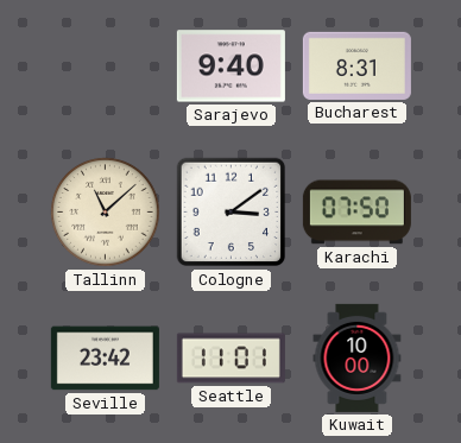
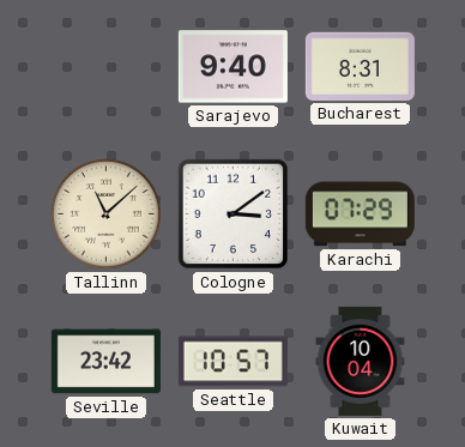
Karachi: 07:50 -> 07:29 (360, 215)
Seattle: 11:01 -> 10:57 (232, 362)
Kuwait: 10:00 -> 10:04 (361, 361)
